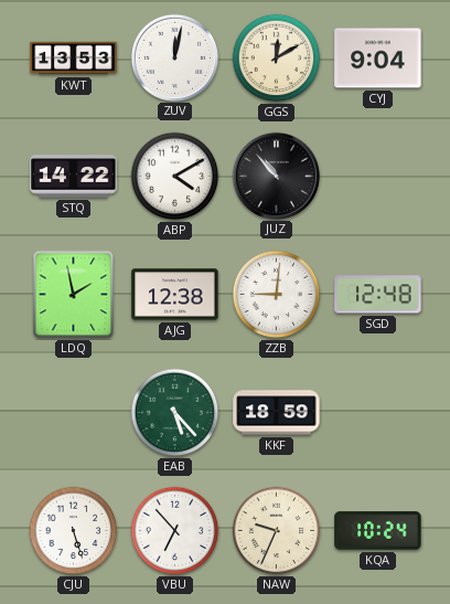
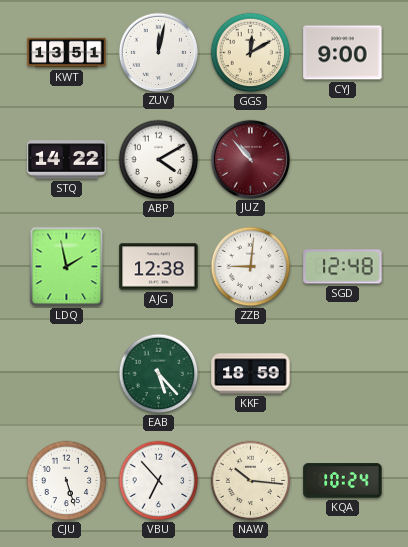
KWT: 13:53 -> 13:51 (67, 53)
CYJ: 9:04 -> 9:00 (343, 53)
JUZ dial: black -> burgundy (250, 159)
NAW: 9:34 -> 10:16 (251, 481)
